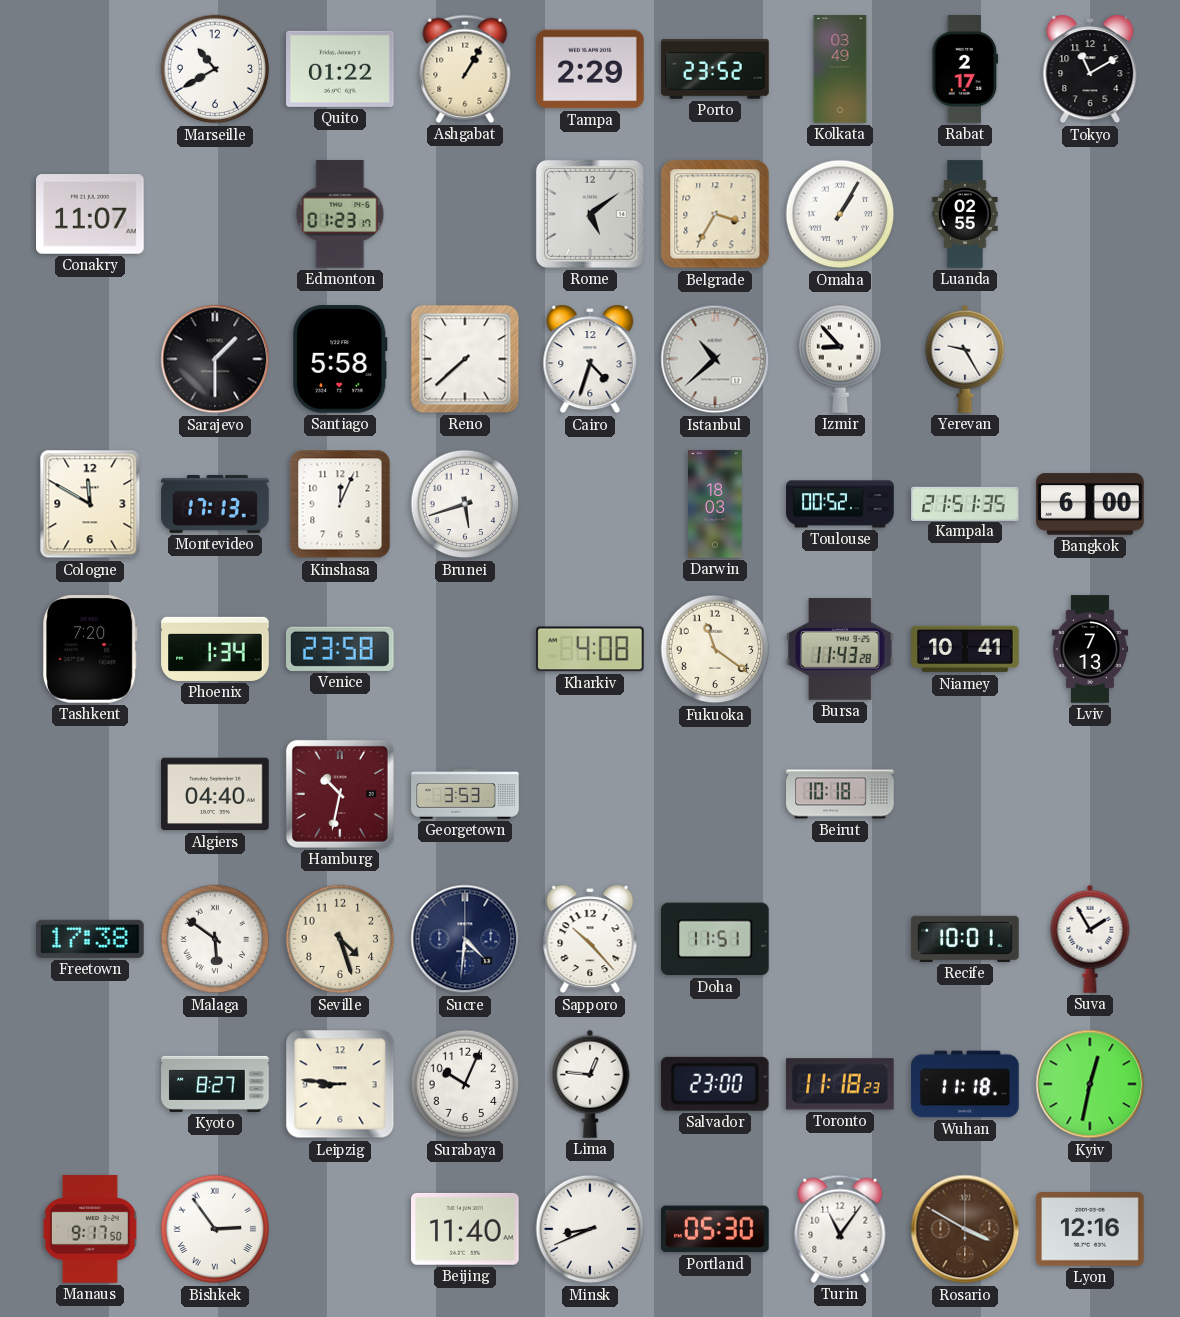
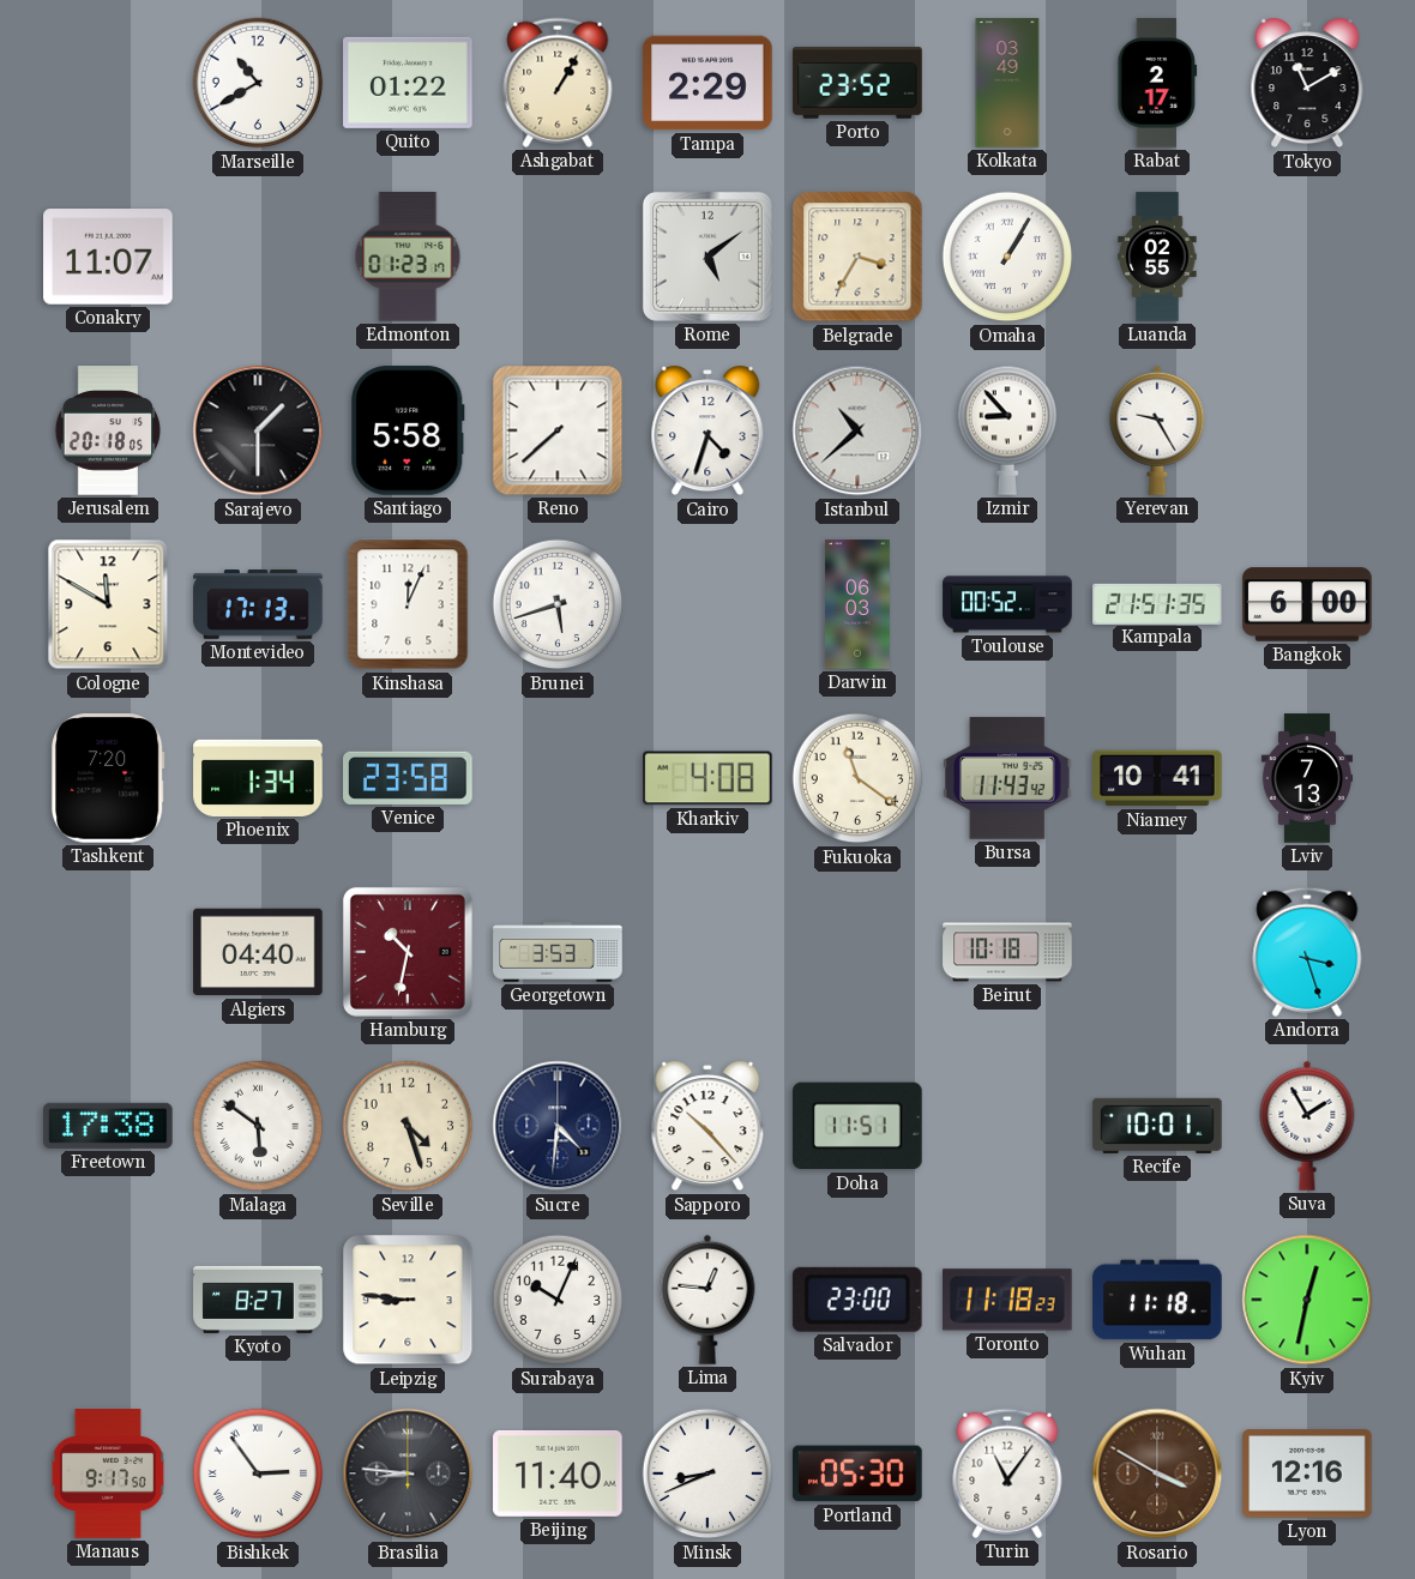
Jerusalem: none -> 20:18 (108, 430)
Darwin: 18:03 -> 06:03 (859, 604)
Bursa: 11:43:28 -> 11:43:42 (1007, 778)
Andorra: none -> 3:27 (1307, 952)
Brasilia: none -> 8:46 (408, 1473)
